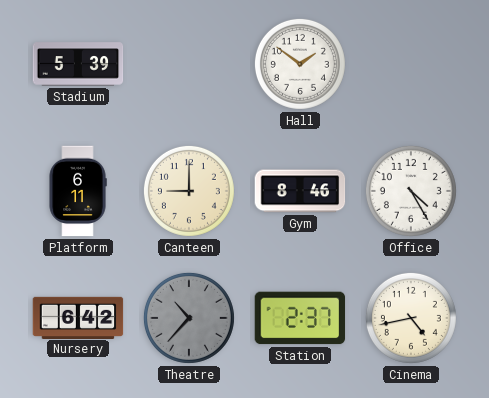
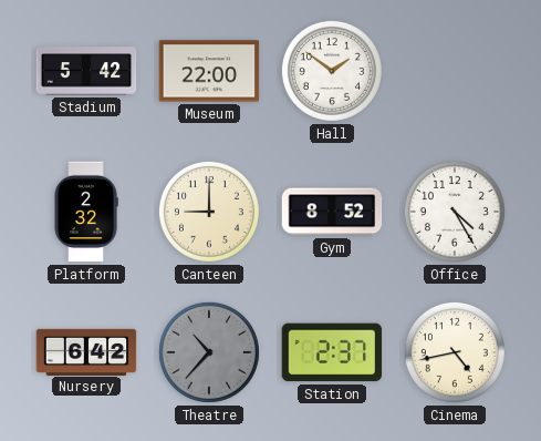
Stadium: 5:39 -> 5:42 (86, 71)
Museum: none -> 22:00 (209, 71)
Platform: 6:11 -> 2:32 (86, 212)
Gym: 8:46 -> 8:52 (332, 212)
